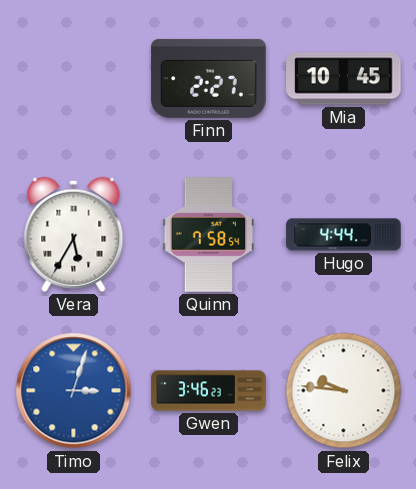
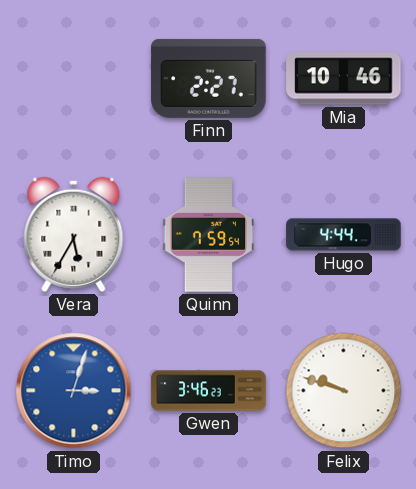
Mia: 10:45 -> 10:46 (344, 79)
Quinn: 7:58 -> 7:59 (209, 235)
Felix: 9:46 -> 9:48 (344, 391)
